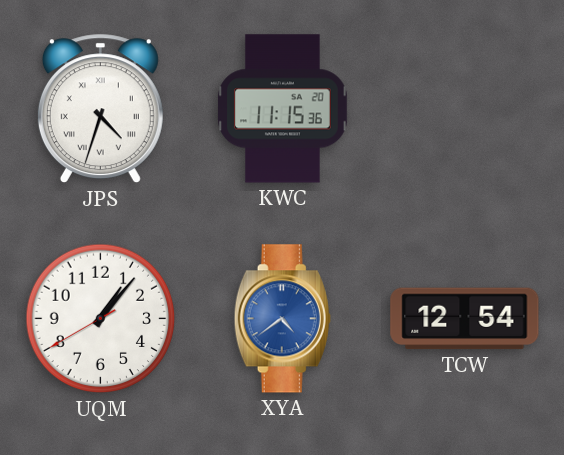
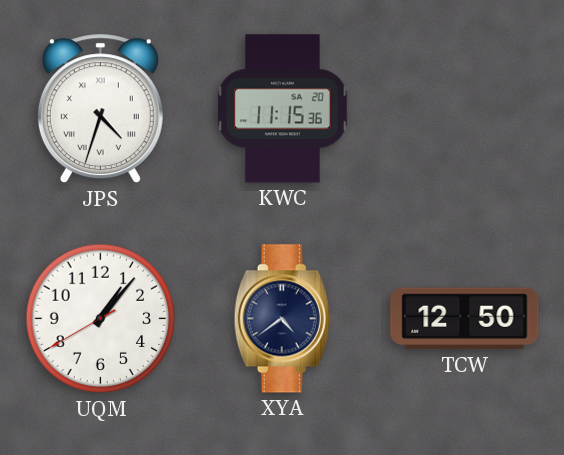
XYA dial: blue -> navy (282, 319)
TCW: 12:54 -> 12:50 (465, 319)
